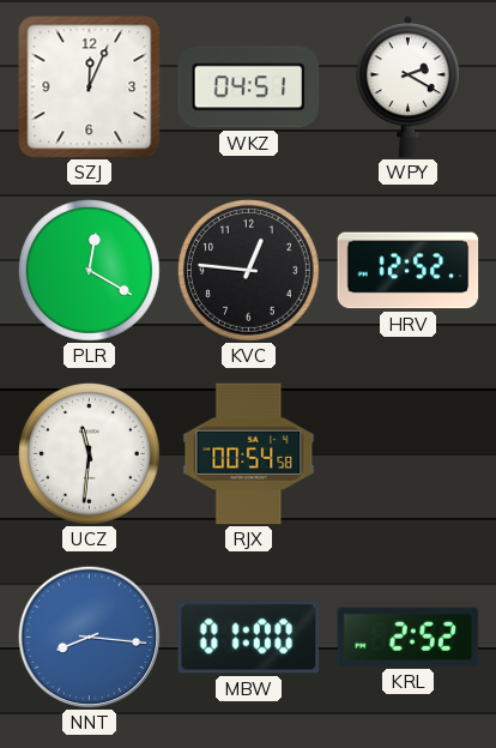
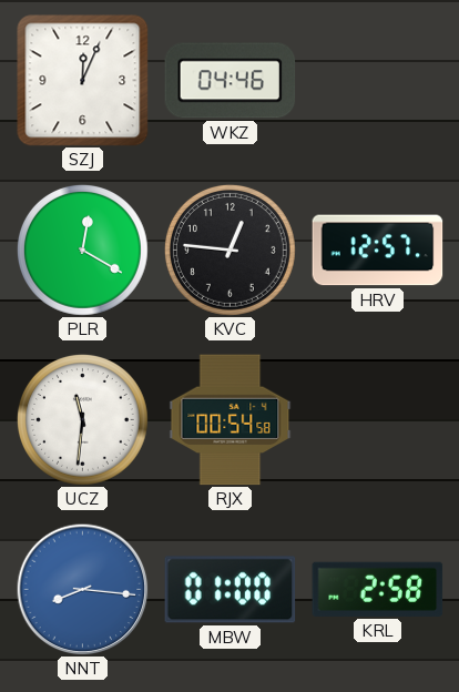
WKZ: 04:51 -> 04:46 (231, 81)
WPY: 2:20 -> none (407, 88)
HRV: 12:52 -> 12:57 (378, 251)
KRL: 2:52 -> 2:58 (378, 589)
